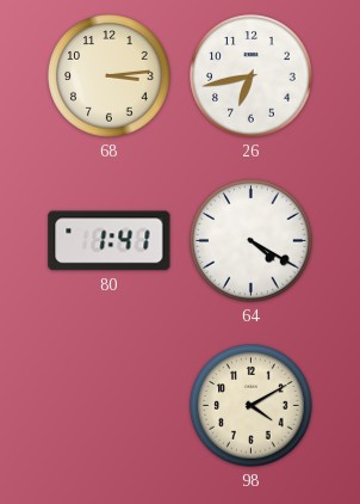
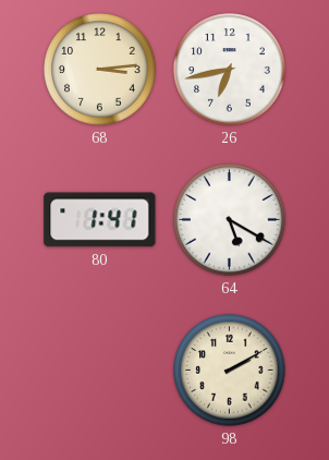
64: 4:20 -> 5:20 (230, 220)
98: 4:10 -> 2:10 (230, 371)
